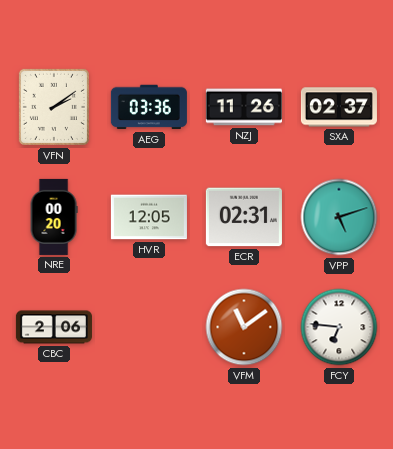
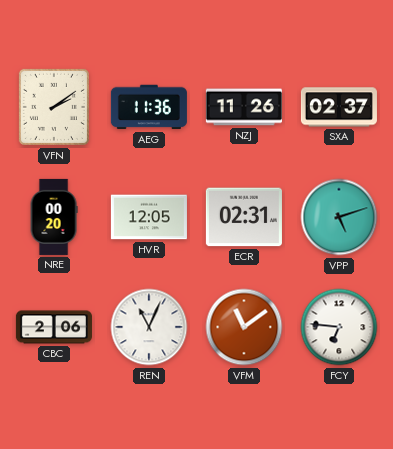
AEG: 03:36 -> 11:36 (149, 107)
REN: none -> 11:04 (149, 327)
